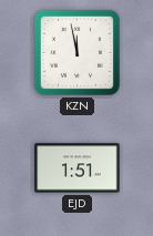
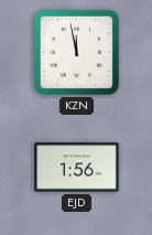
EJD: 1:51 -> 1:56 (77, 168)
